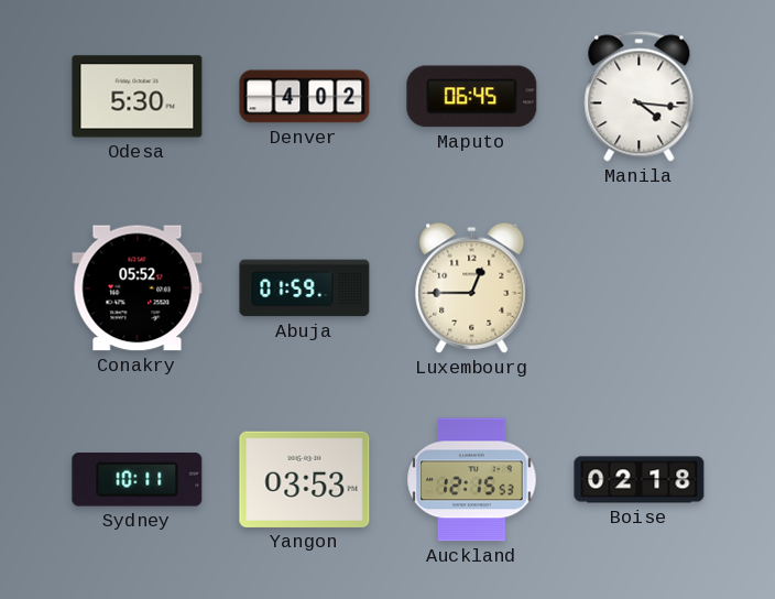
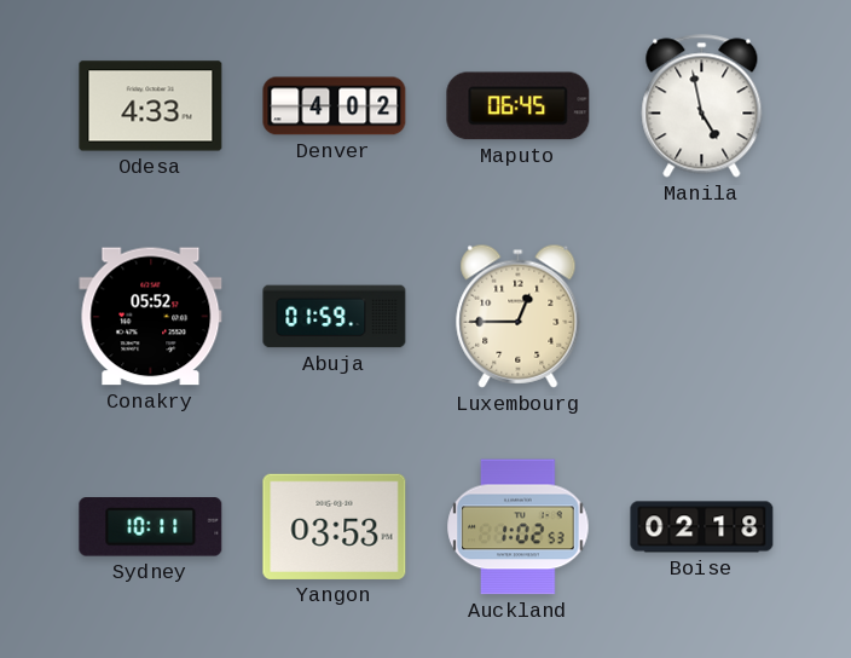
Odesa: 5:30 -> 4:33 (151, 106)
Manila: 4:16 -> 4:58 (702, 106)
Auckland: 12:15 -> 1:02 (519, 527)
